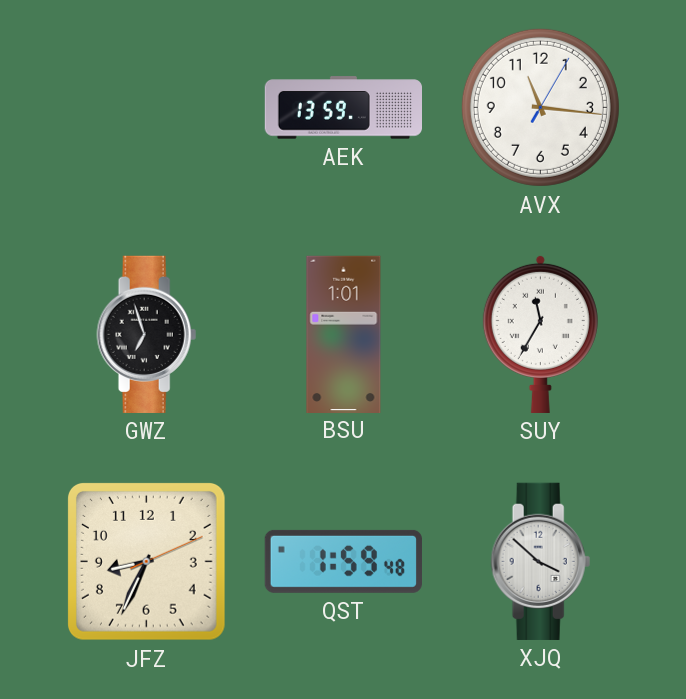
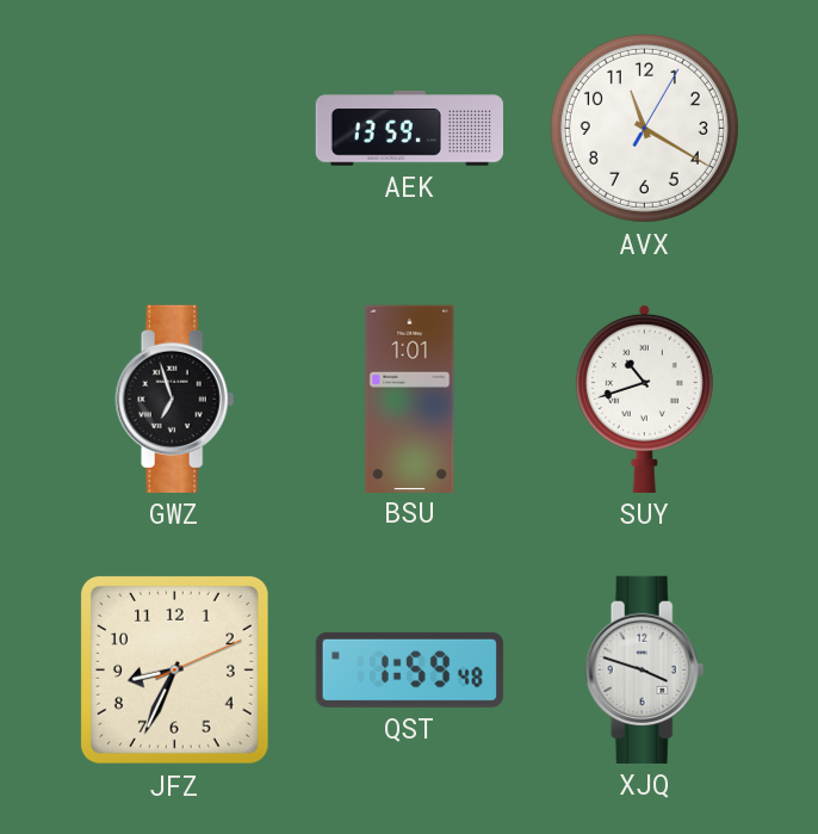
AVX: 11:16 -> 11:20 (644, 128)
SUY: 11:35 -> 10:42 (644, 399)
XJQ: 3:52 -> 3:48 (645, 669)
